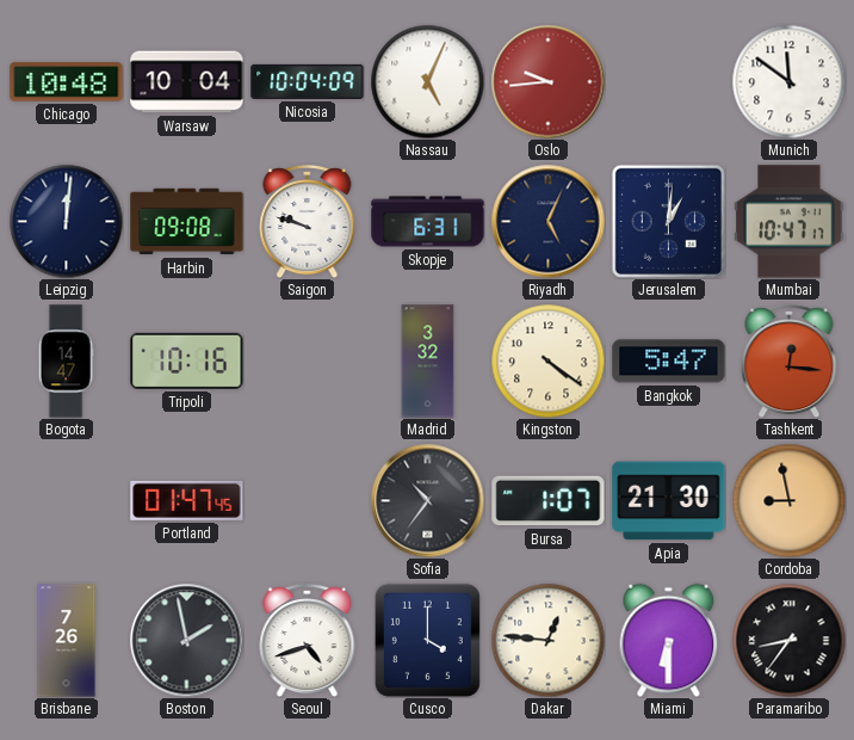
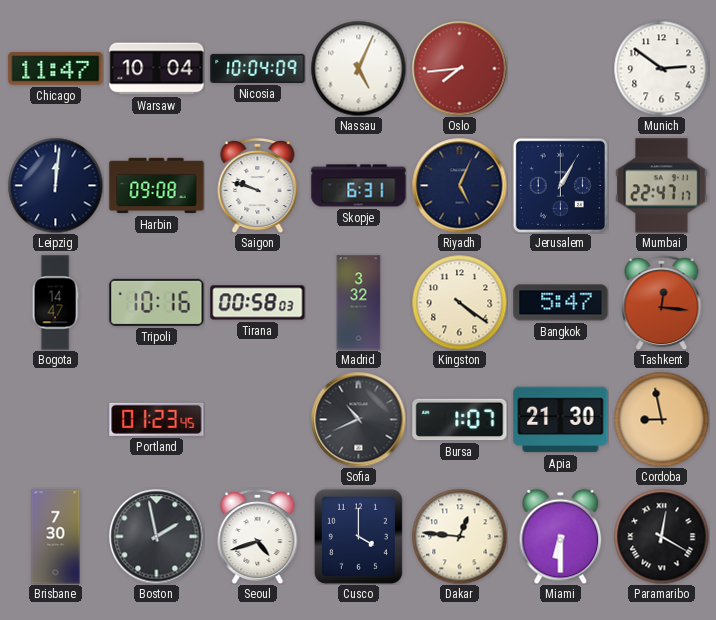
Chicago: 10:48 -> 11:47 (56, 69)
Oslo: 9:44 -> 7:44 (459, 68)
Munich: 11:51 -> 2:51 (661, 68)
Jerusalem: 1:01 -> 1:05 (560, 185)
Mumbai: 10:47 -> 22:47 (662, 186)
Tirana: none -> 00:58 (258, 303)
Portland: 01:47 -> 01:23 (157, 419)
Sofia: 10:36 -> 10:41 (358, 419)
Brisbane: 7:26 -> 7:30 (56, 537)
Paramaribo: 8:36 -> 12:20 (661, 536)
